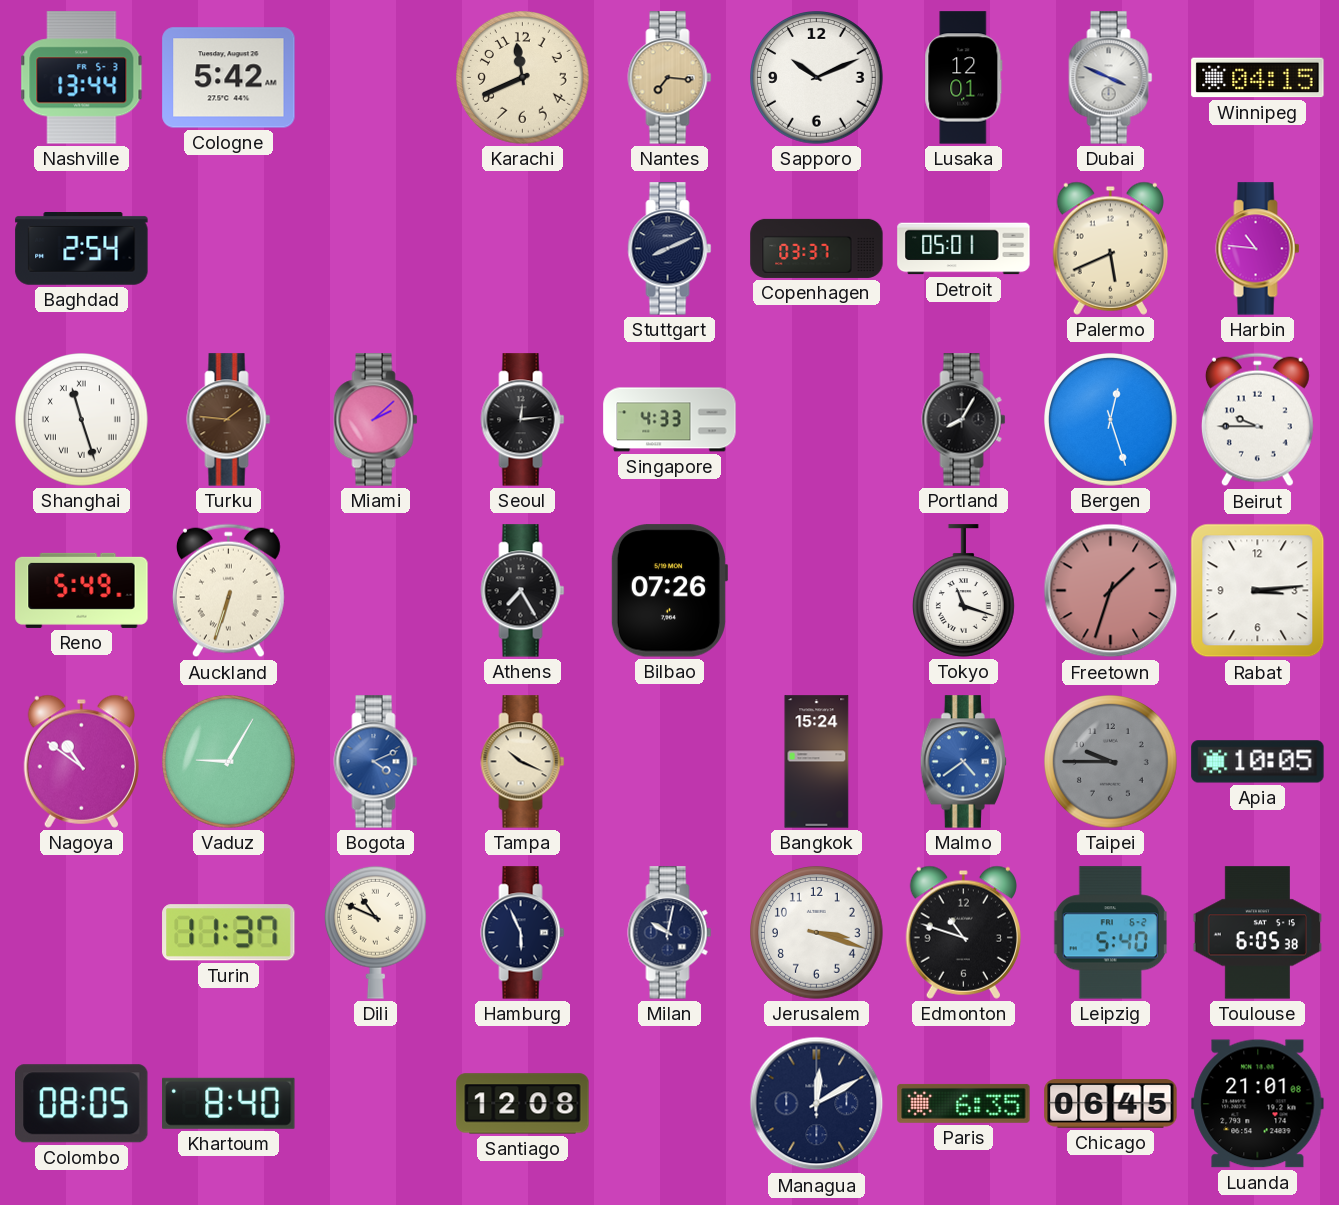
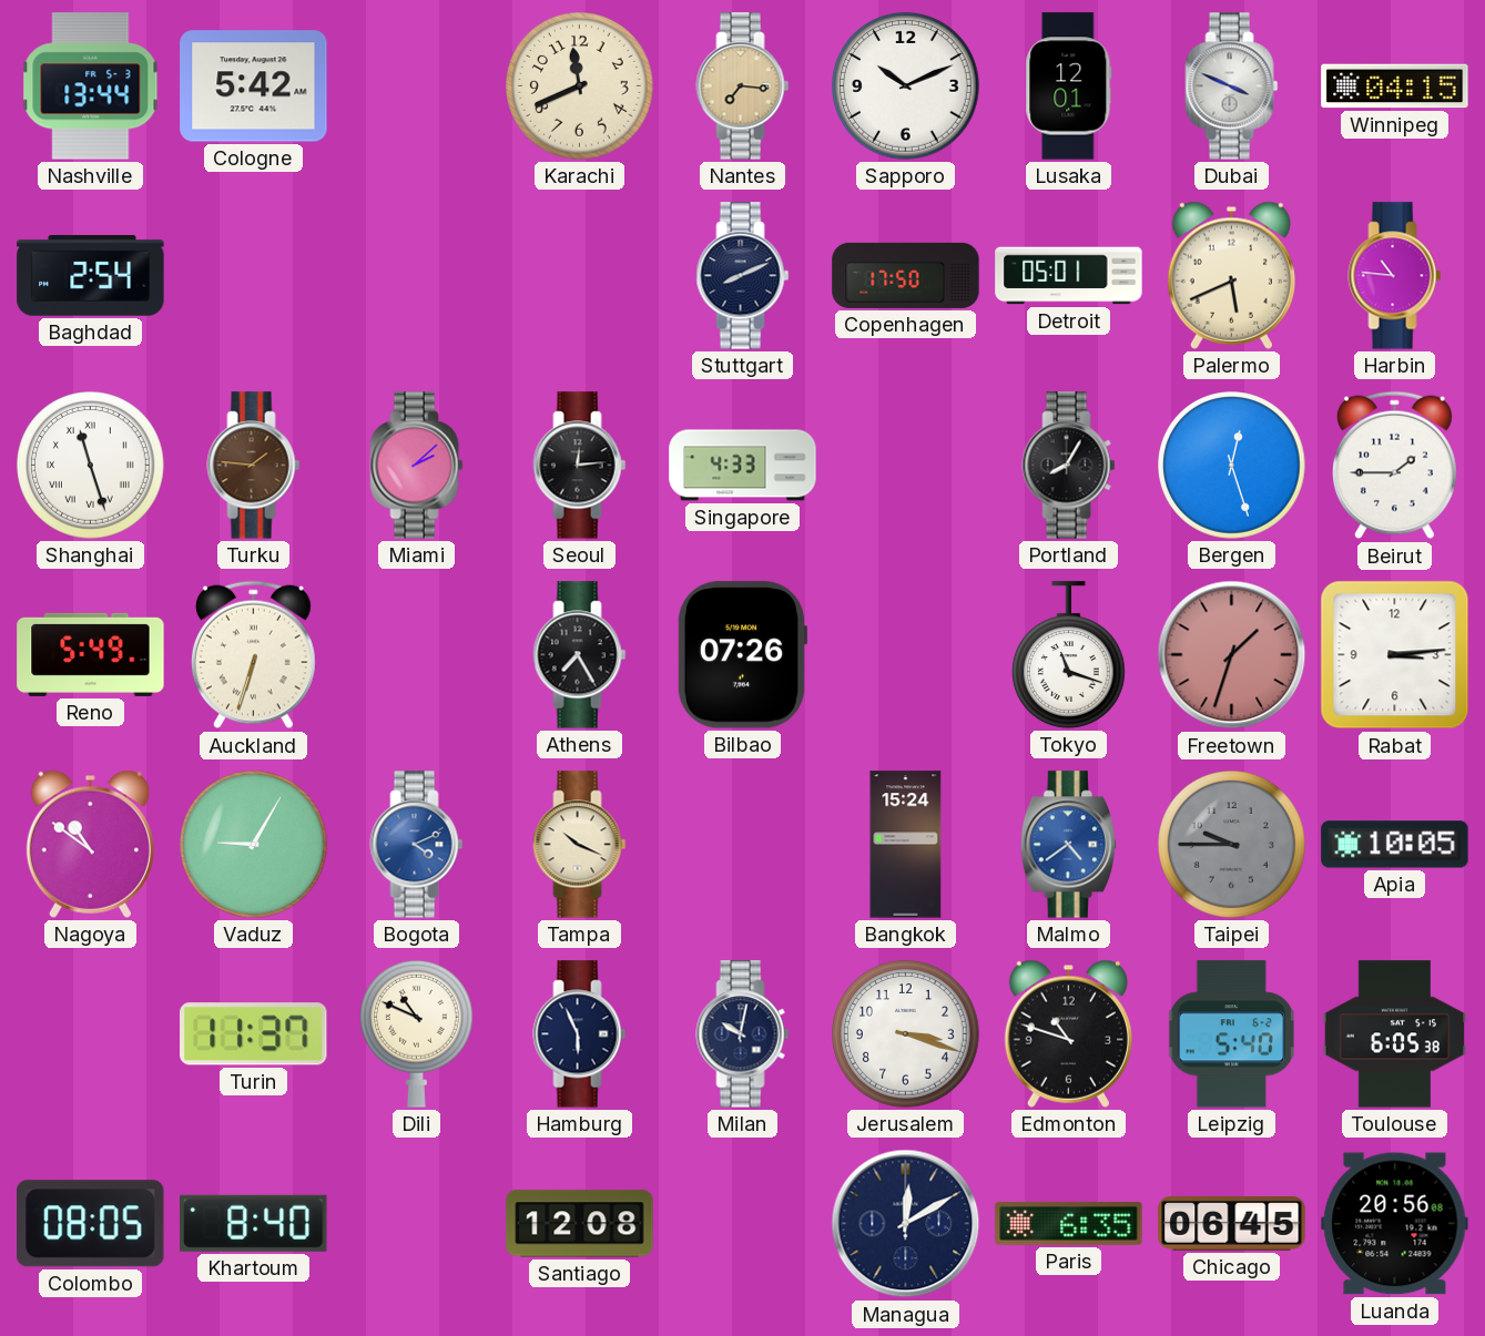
Copenhagen: 03:37 -> 17:50 (906, 275)
Beirut: 9:45 -> 1:45 (1394, 466)
Luanda: 21:01 -> 20:56 (1395, 1224)
